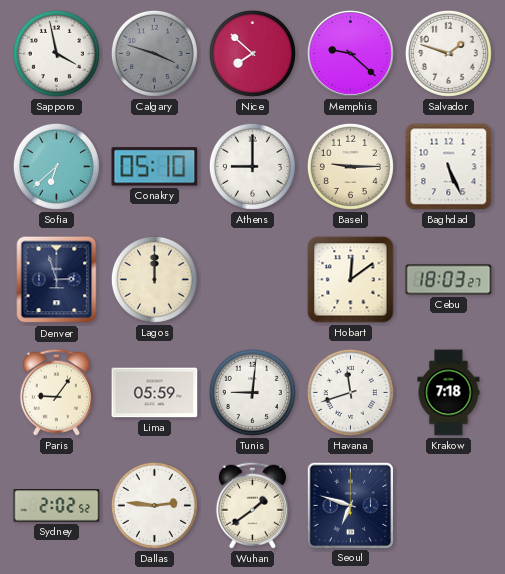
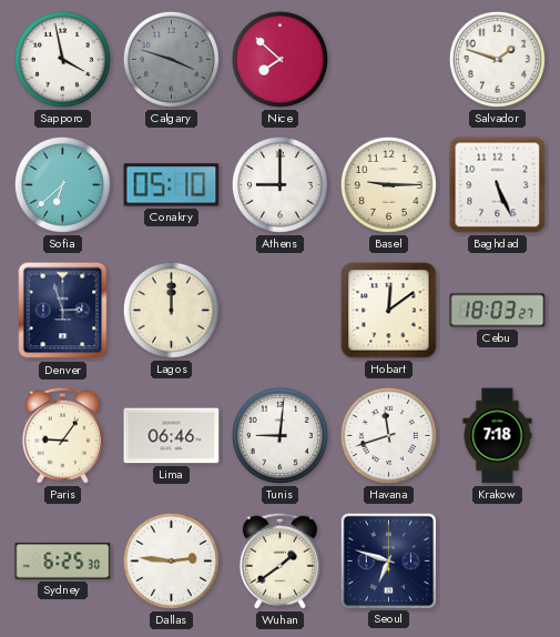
Memphis: 9:22 -> none (350, 53)
Lima: 05:59 -> 06:46 (172, 436)
Sydney: 2:02 -> 6:25 (63, 562)
